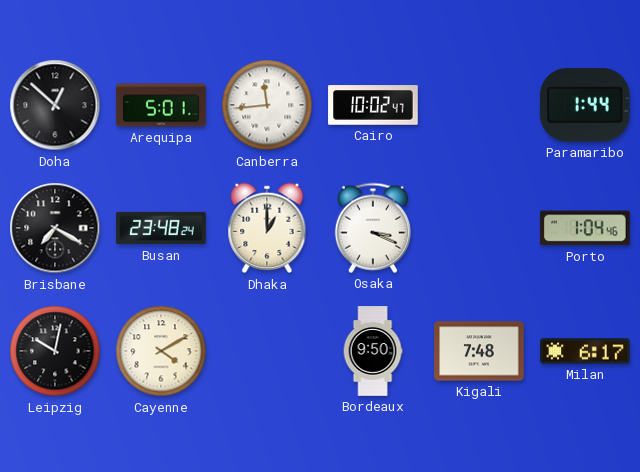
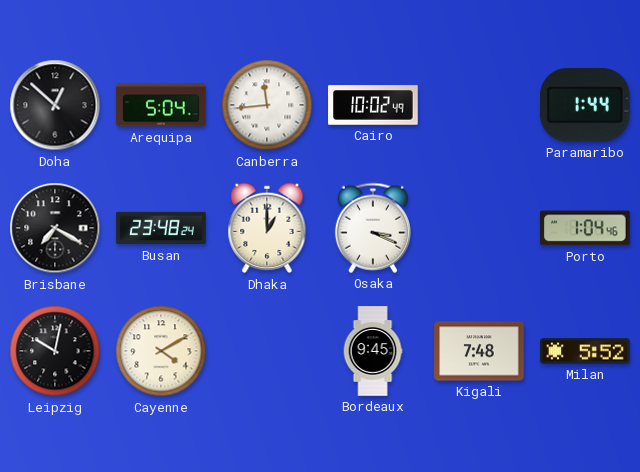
Arequipa: 5:01 -> 5:04 (161, 105)
Cairo: 10:02:47 -> 10:02:49 (373, 105)
Bordeaux: 9:50 -> 9:45 (373, 351)
Milan: 6:17 -> 5:52 (585, 351)
